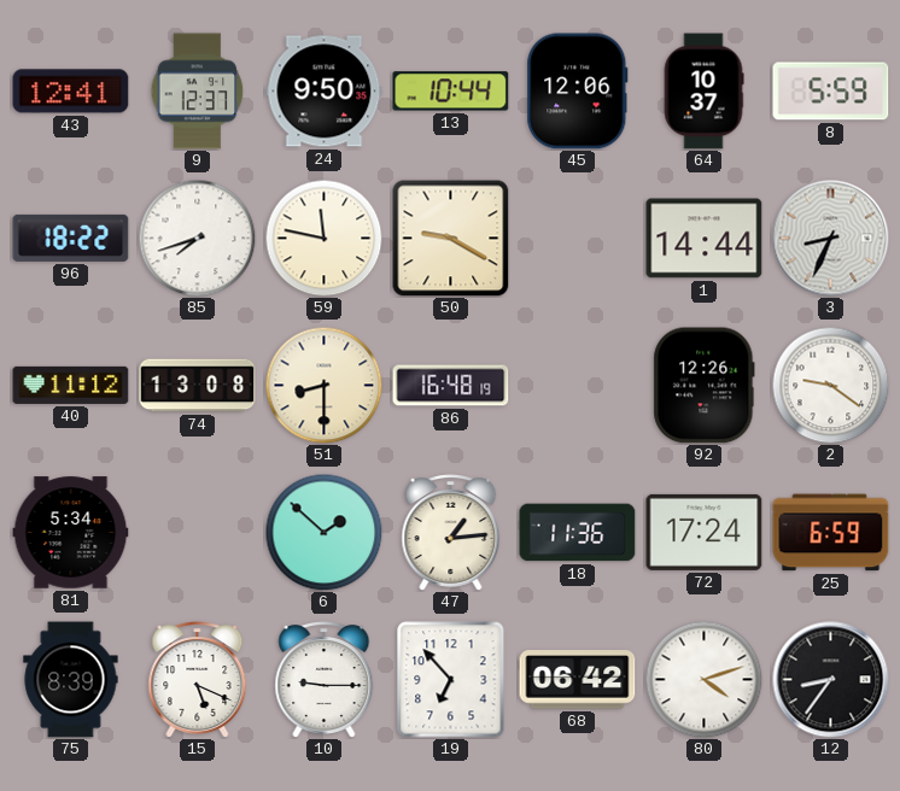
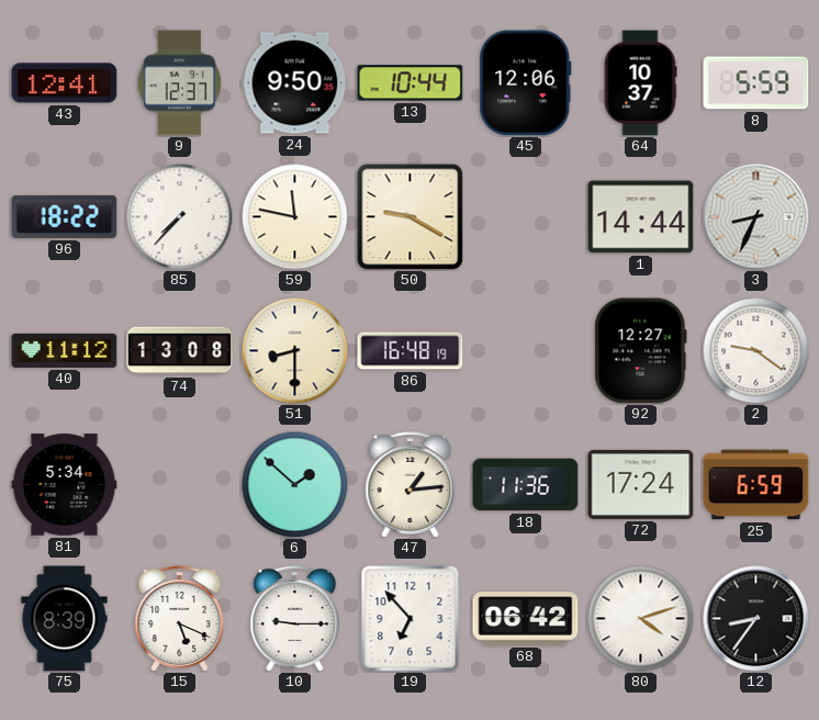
85: 7:42 -> 7:37 (179, 216)
92: 12:26 -> 12:27 (641, 351)
